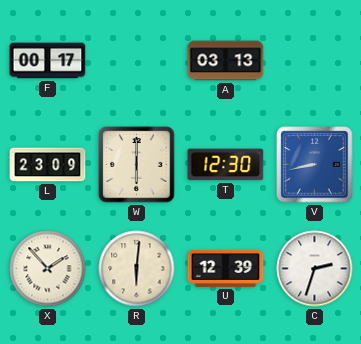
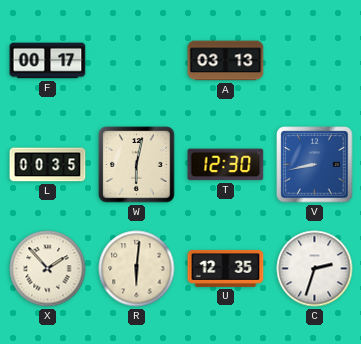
L: 23:09 -> 00:35 (48, 165)
W: 6:00 -> 6:02 (137, 165)
U: 12:39 -> 12:35 (226, 268)
